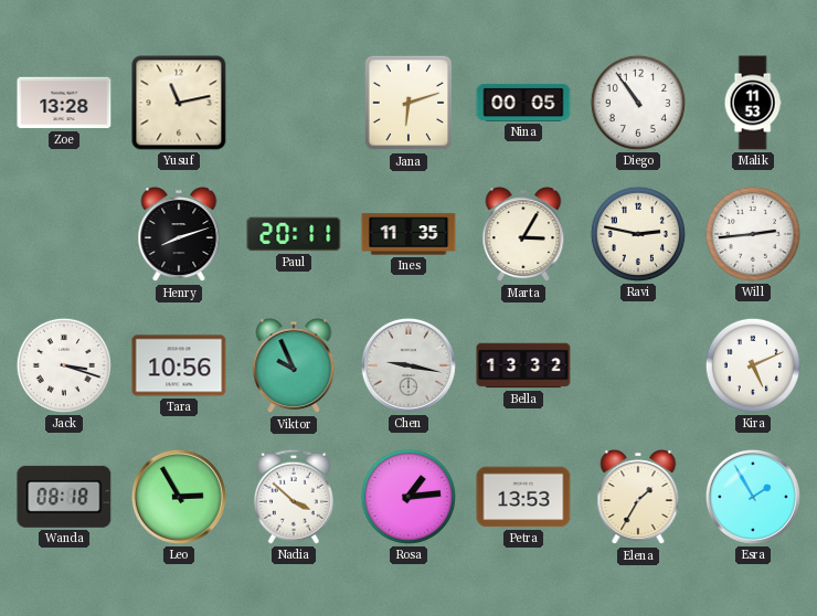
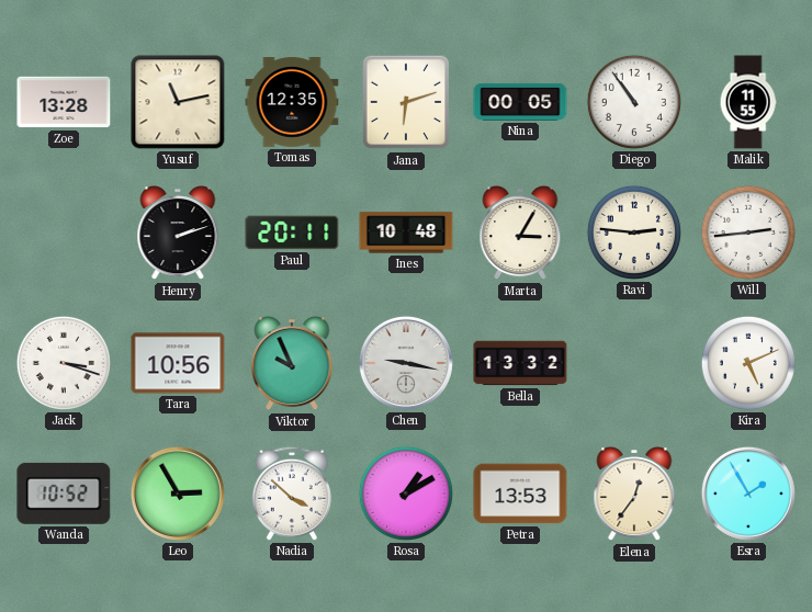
Tomas: none -> 12:35 (292, 103)
Malik: 11:53 -> 11:55 (748, 102)
Henry: 8:12 -> 2:12 (178, 234)
Ines: 11:35 -> 10:48 (406, 233)
Ravi: 2:47 -> 2:46 (634, 233)
Wanda: 08:18 -> 10:52 (64, 494)
Rosa: 1:14 -> 1:10 (406, 494)
Elena: 1:35 -> 12:36 (634, 495)
